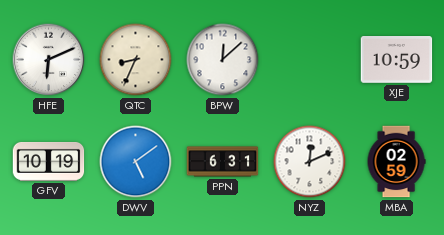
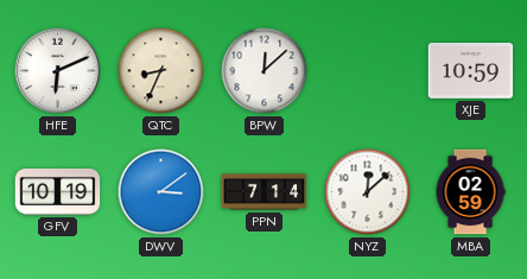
DWV: 5:09 -> 3:09 (161, 192)
PPN: 6:31 -> 7:14 (265, 192)
NYZ: 12:11 -> 12:08 (368, 192)
